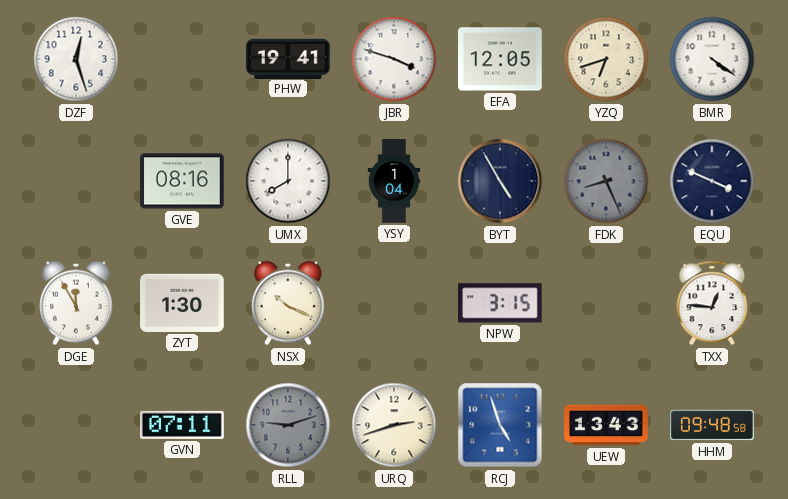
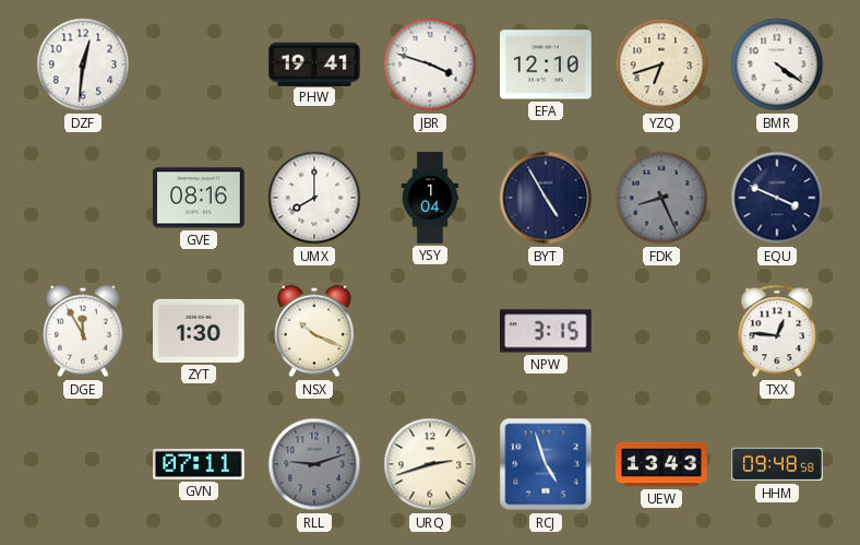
DZF: 12:27 -> 12:31 (83, 64)
EFA: 12:05 -> 12:10 (546, 64)
